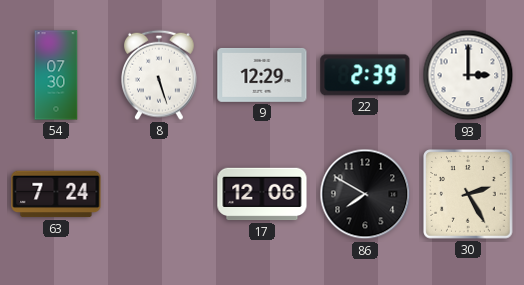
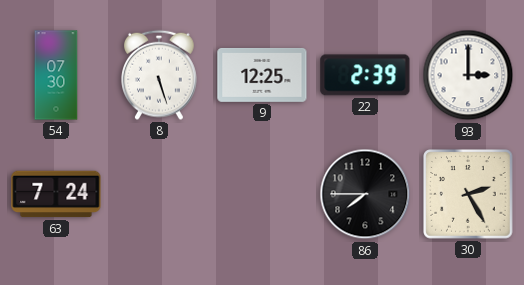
9: 12:29 -> 12:25 (262, 75)
17: 12:06 -> none (262, 194)
86: 7:50 -> 7:45 (365, 194)
